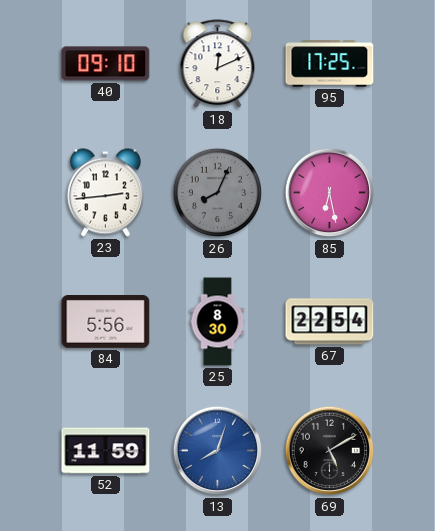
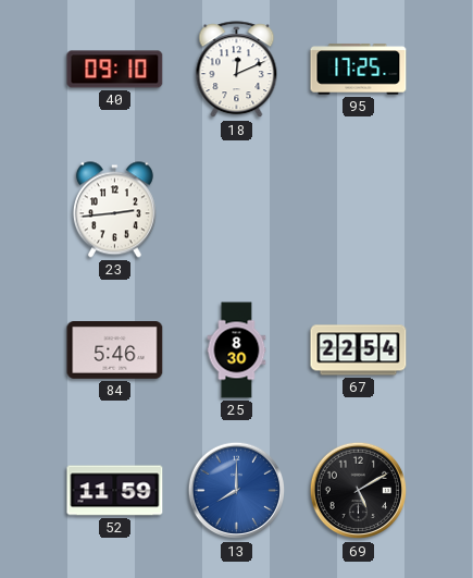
26: 8:04 -> none (218, 193)
85: 6:28 -> none (330, 193)
84: 5:56 -> 5:46 (115, 351)
13: 8:03 -> 8:00 (237, 491)
